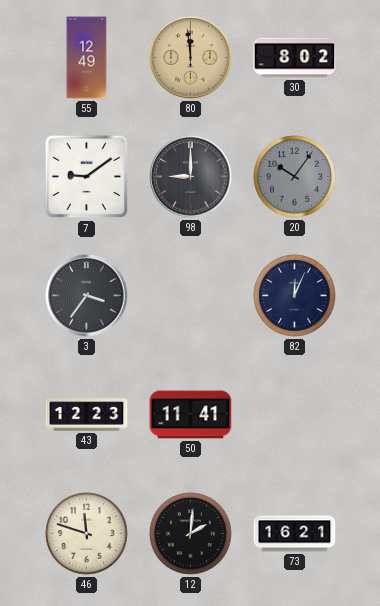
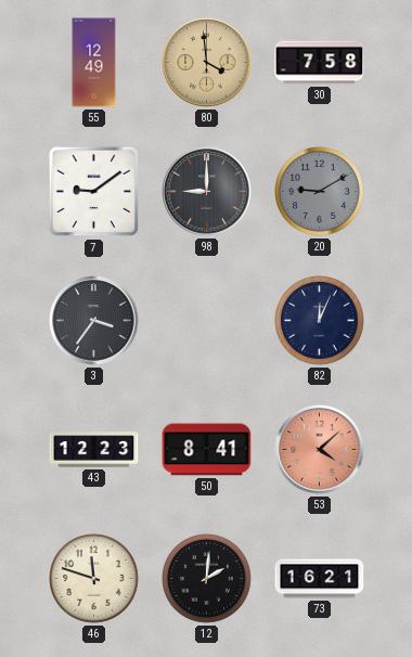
80: 11:59 -> 3:59 (207, 63)
30: 8:02 -> 7:58 (320, 63)
20: 10:06 -> 9:10 (320, 192)
50: 11:41 -> 8:41 (207, 450)
53: none -> 4:08 (320, 450)
